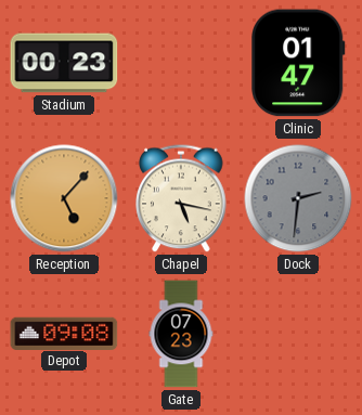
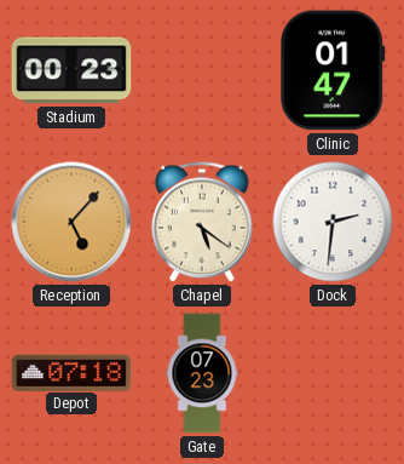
Chapel: 5:17 -> 5:21 (202, 222)
Dock dial: grey -> white (333, 222)
Depot: 09:08 -> 07:18 (71, 372)
